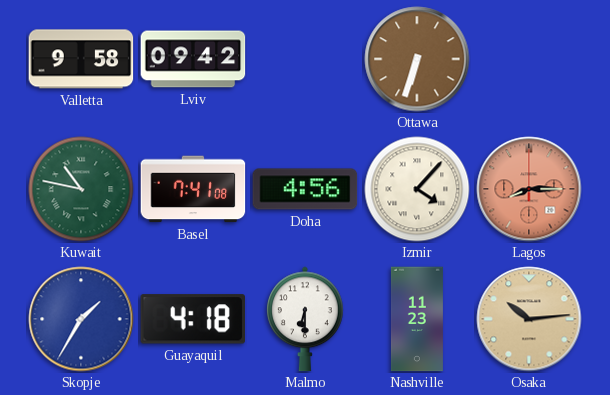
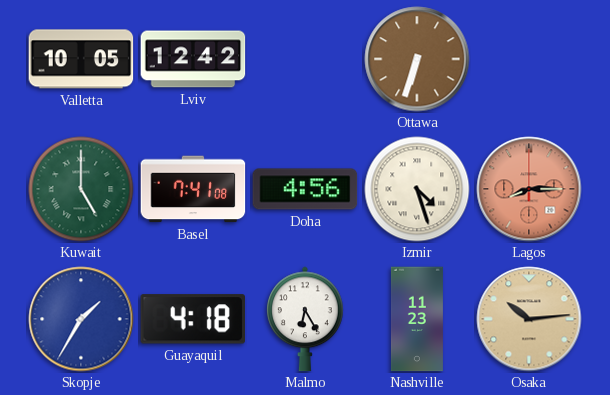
Valletta: 9:58 -> 10:05 (81, 59)
Lviv: 09:42 -> 12:42 (193, 59)
Kuwait: 10:47 -> 5:00 (81, 189)
Izmir: 4:07 -> 4:27 (417, 189)
Malmo: 6:30 -> 6:25 (306, 319)
